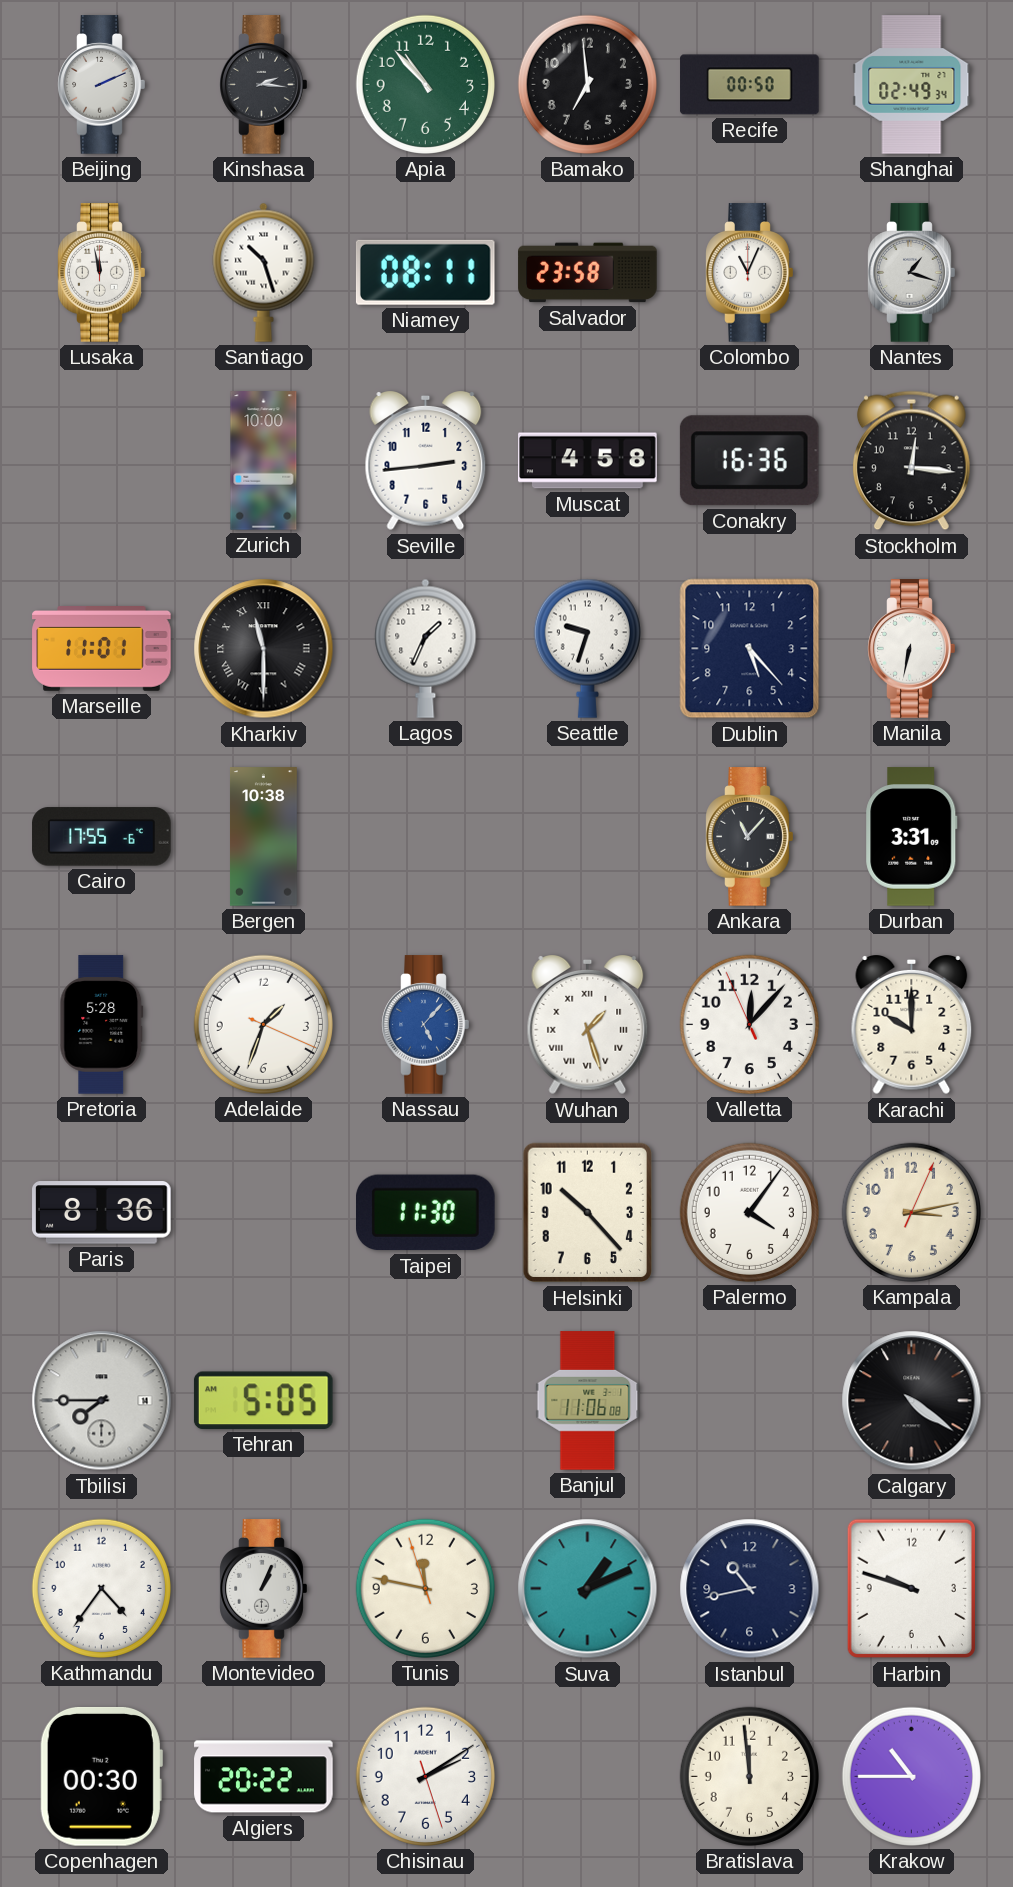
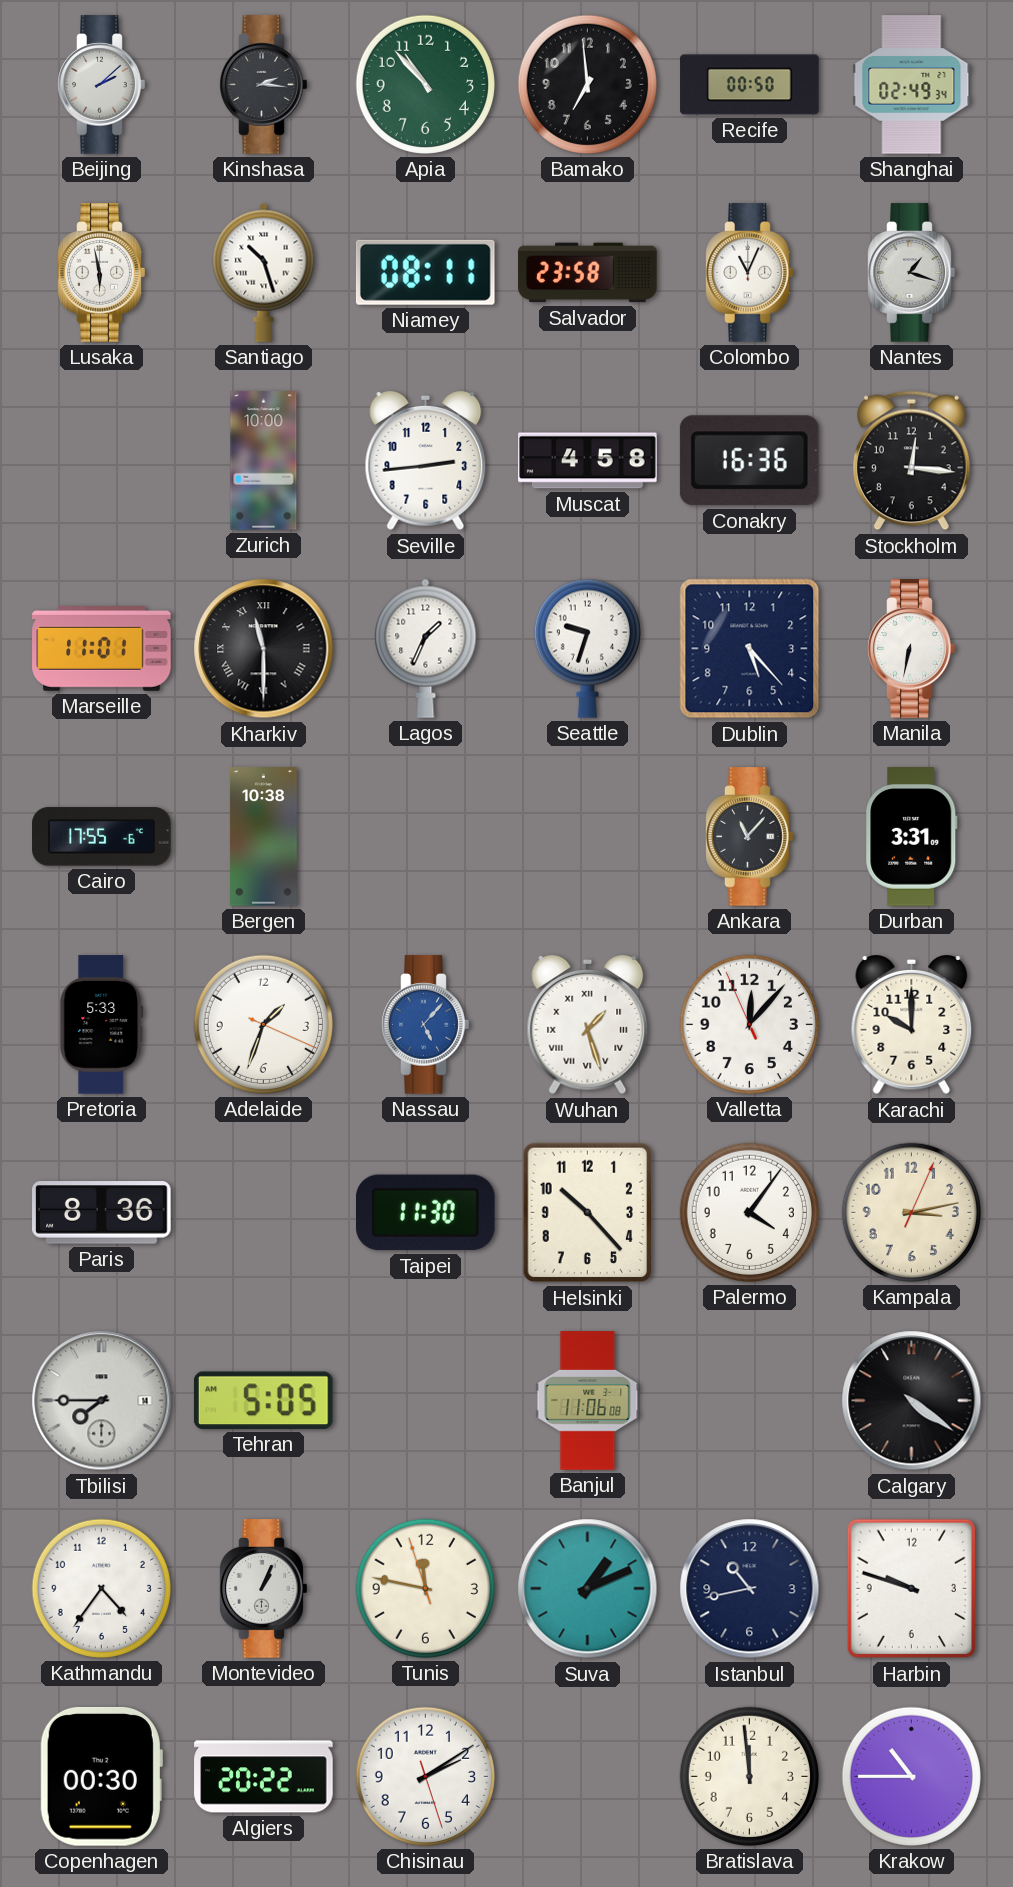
Beijing: 2:11 -> 2:08 (102, 85)
Lusaka: 11:58 -> 5:58 (102, 273)
Pretoria: 5:28 -> 5:33 (102, 1025)
